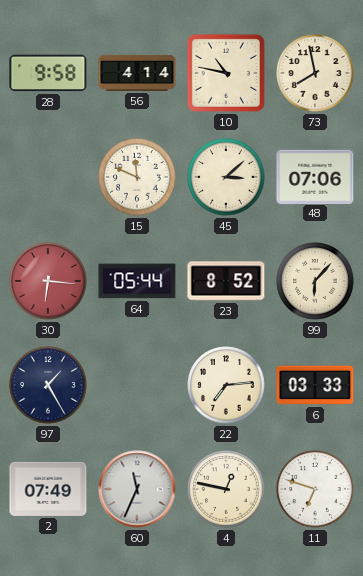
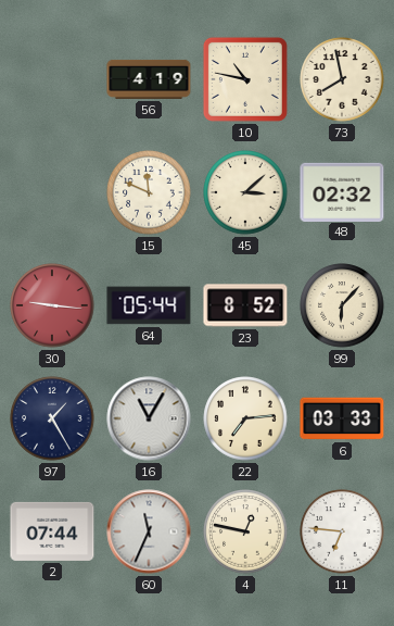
28: 9:58 -> none (48, 73)
56: 4:14 -> 4:19 (149, 79)
48: 07:06 -> 02:32 (342, 191)
30: 6:16 -> 9:16 (52, 305)
16: none -> 11:05 (149, 418)
2: 07:49 -> 07:44 (52, 531)
11: 6:48 -> 6:46 (342, 531)
